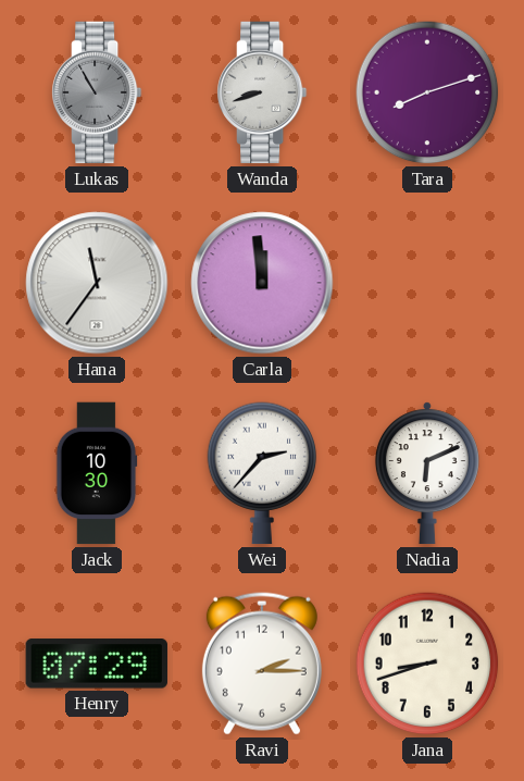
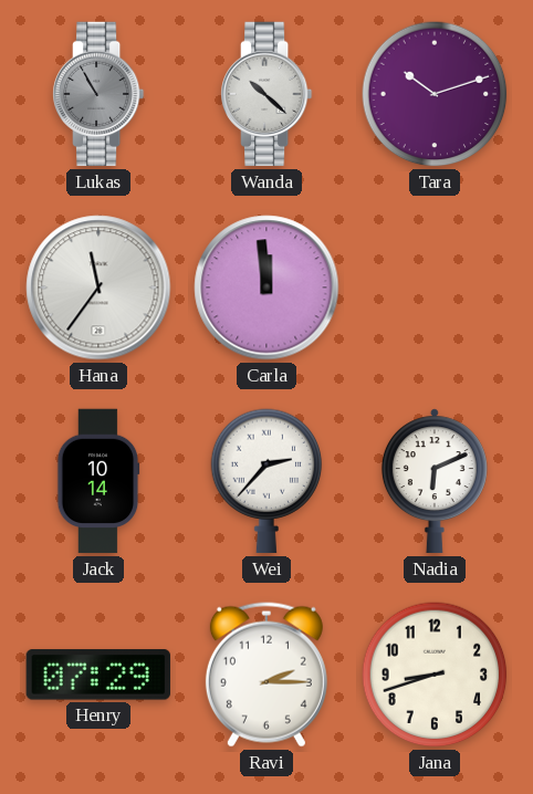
Wanda: 8:42 -> 10:22 (266, 94)
Tara: 8:12 -> 10:12 (435, 94)
Jack: 10:30 -> 10:14 (98, 481)
